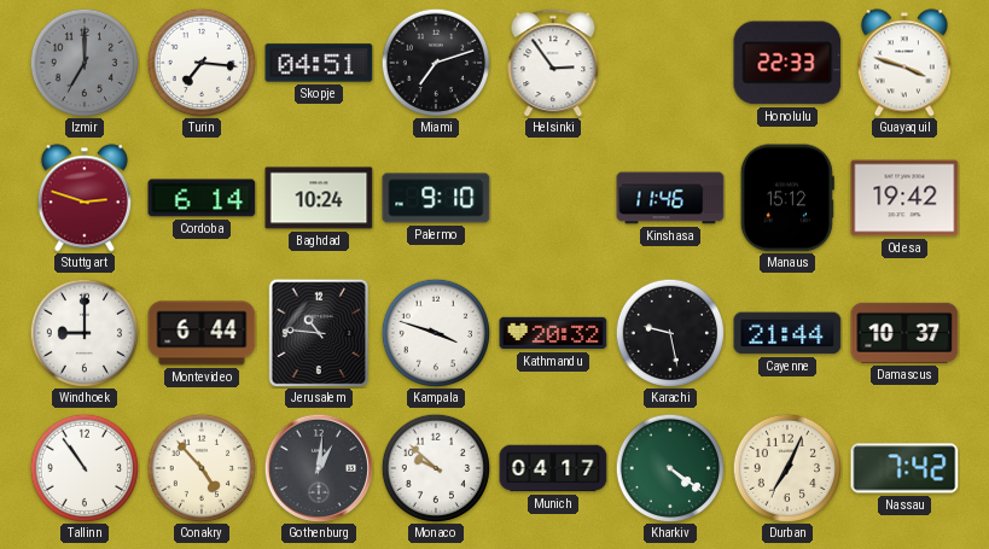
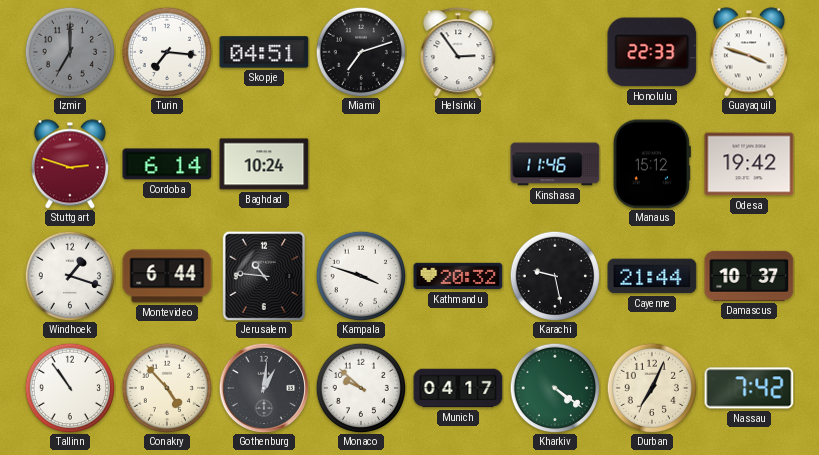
Palermo: 9:10 -> none (436, 198)
Windhoek: 9:00 -> 1:18 (70, 276)
